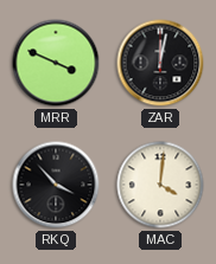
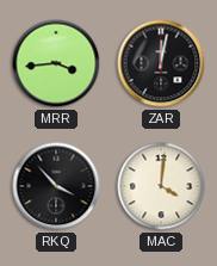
MRR: 3:49 -> 3:44 (56, 63)
